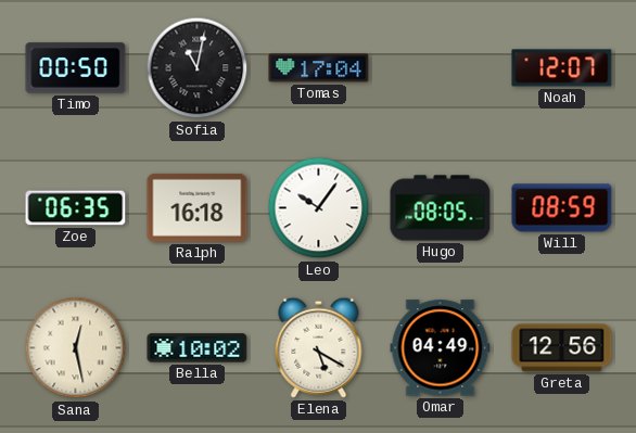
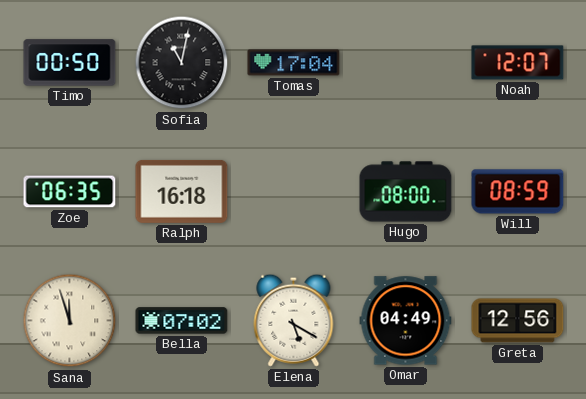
Leo: 10:06 -> none (319, 208)
Hugo: 08:05 -> 08:00 (406, 192)
Sana: 12:28 -> 11:57 (70, 321)
Bella: 10:02 -> 07:02 (182, 321)
